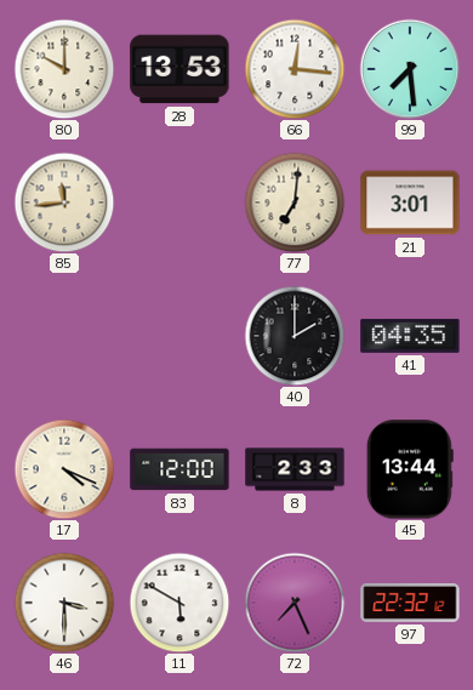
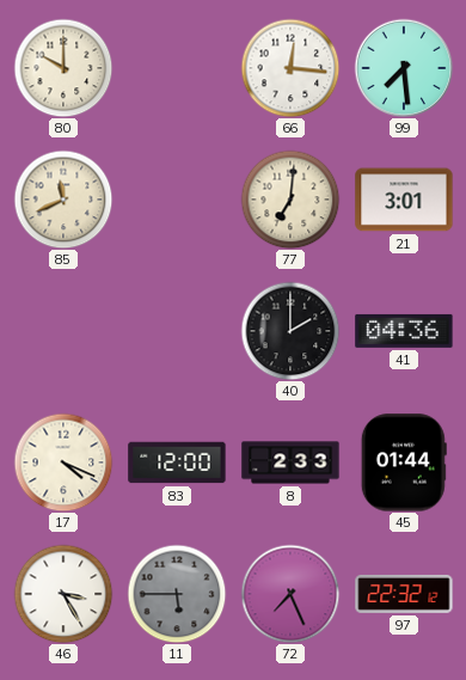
28: 13:53 -> none (179, 69)
85: 11:44 -> 11:41 (63, 200)
41: 04:35 -> 04:36 (404, 331)
45: 13:44 -> 01:44 (404, 462)
46: 3:30 -> 3:25 (63, 594)
11: 5:50 -> 5:45 (177, 594)
11 dial: white -> grey (177, 594)
